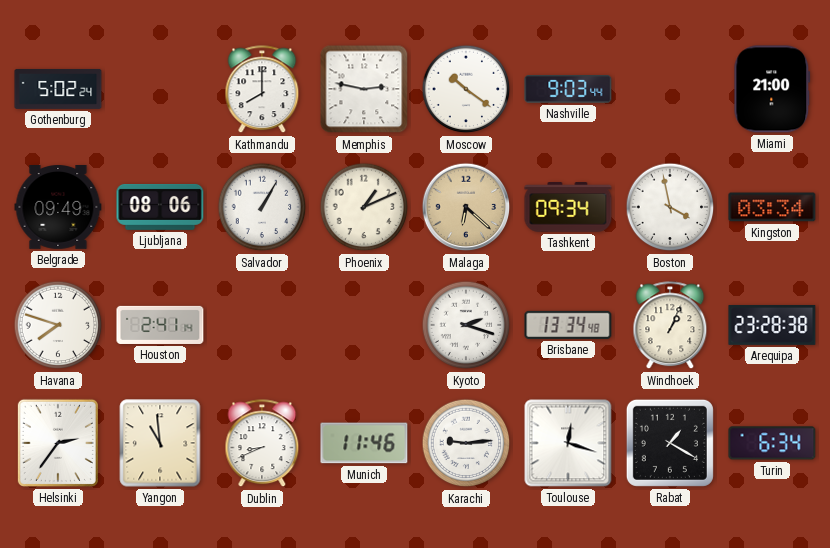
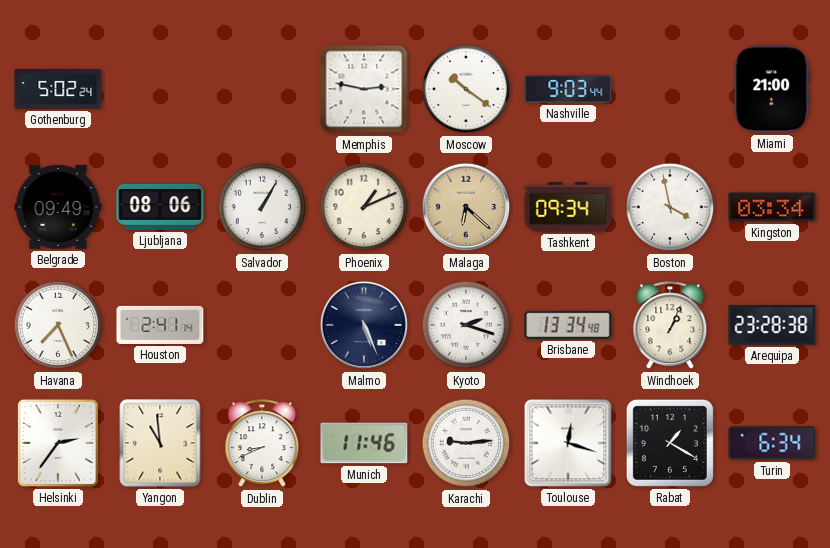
Kathmandu: 8:00 -> none (262, 90)
Havana: 7:48 -> 7:26 (58, 325)
Malmo: none -> 5:26 (364, 325)
